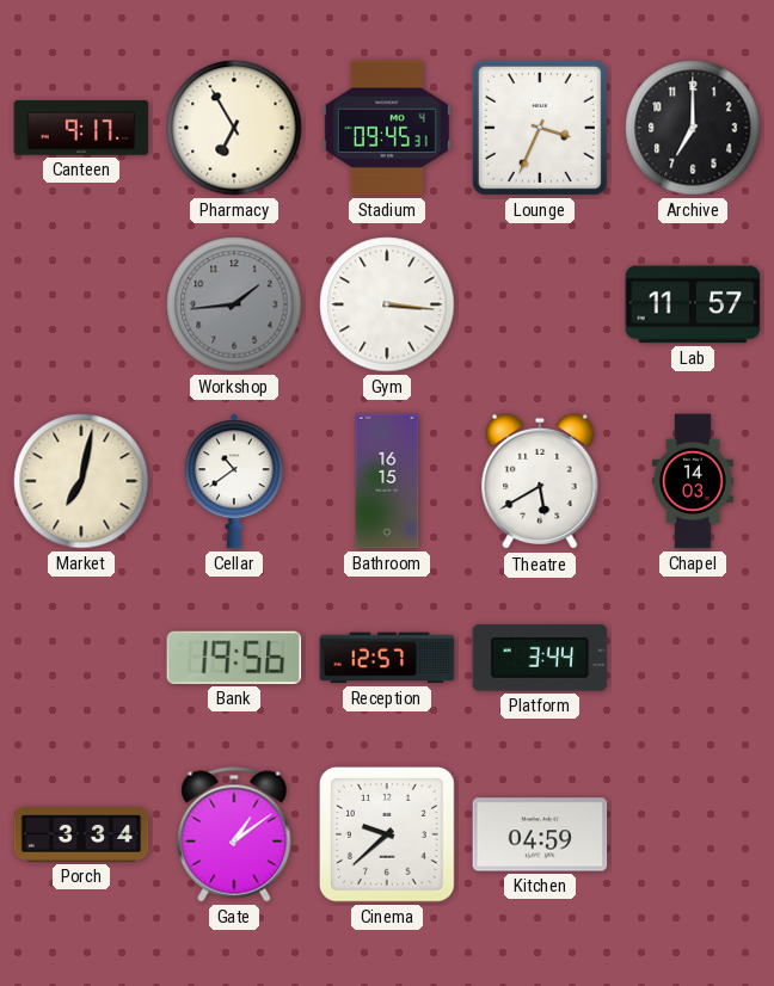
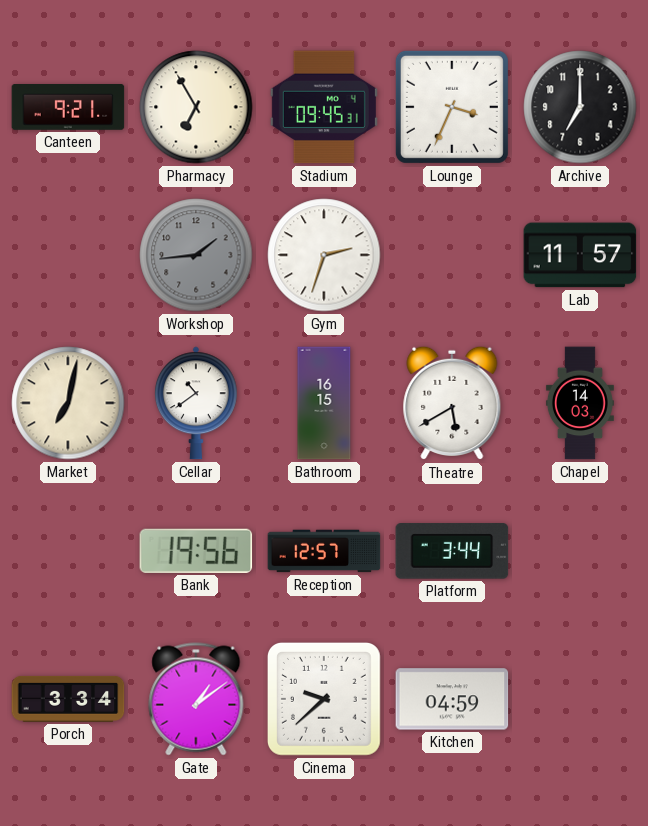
Canteen: 9:17 -> 9:21 (68, 108)
Gym: 3:16 -> 2:33 (324, 255)
